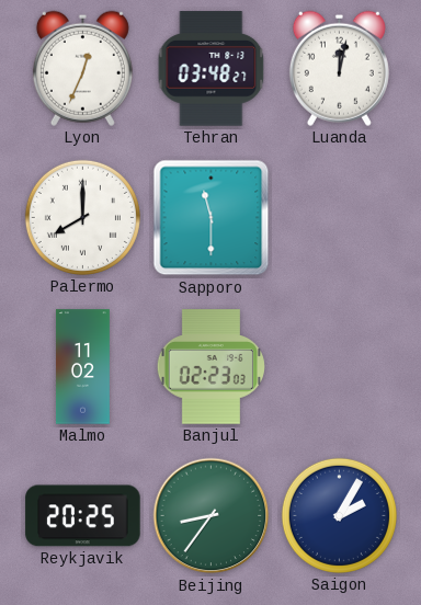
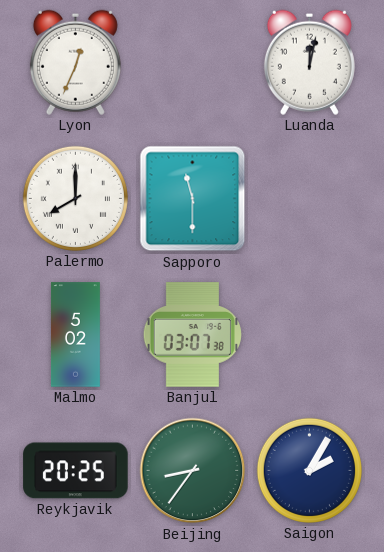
Tehran: 03:48 -> none (212, 69)
Malmo: 11:02 -> 5:02 (75, 335)
Banjul: 02:23 -> 03:07 (192, 335)
